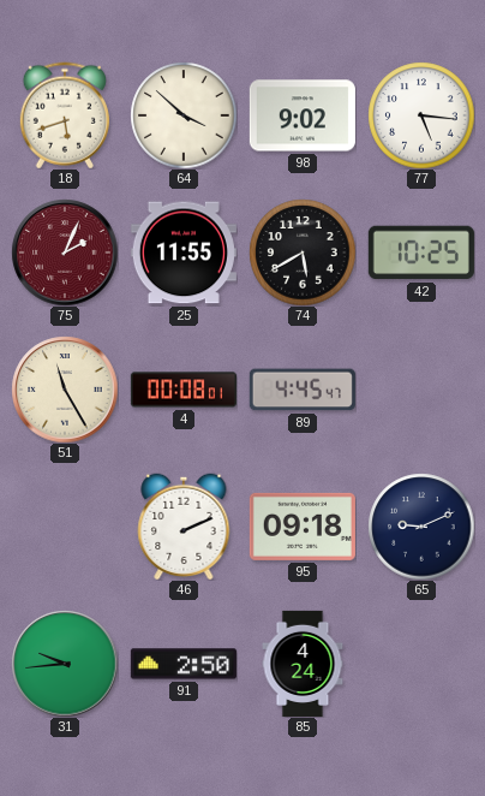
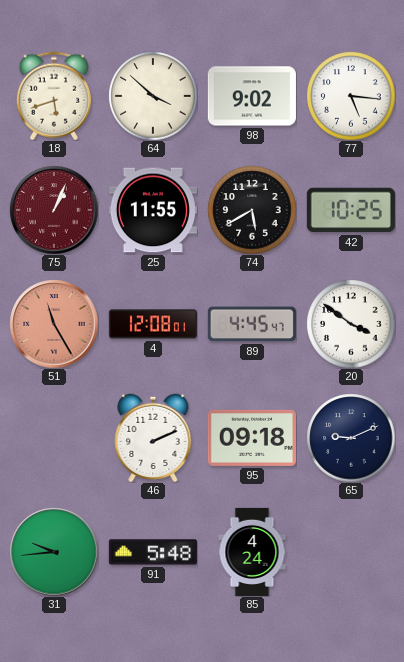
75: 2:04 -> 1:04 (54, 210)
51 dial: cream -> salmon (54, 324)
4: 00:08 -> 12:08 (153, 324)
20: none -> 3:51 (351, 324)
91: 2:50 -> 5:48 (153, 552)
